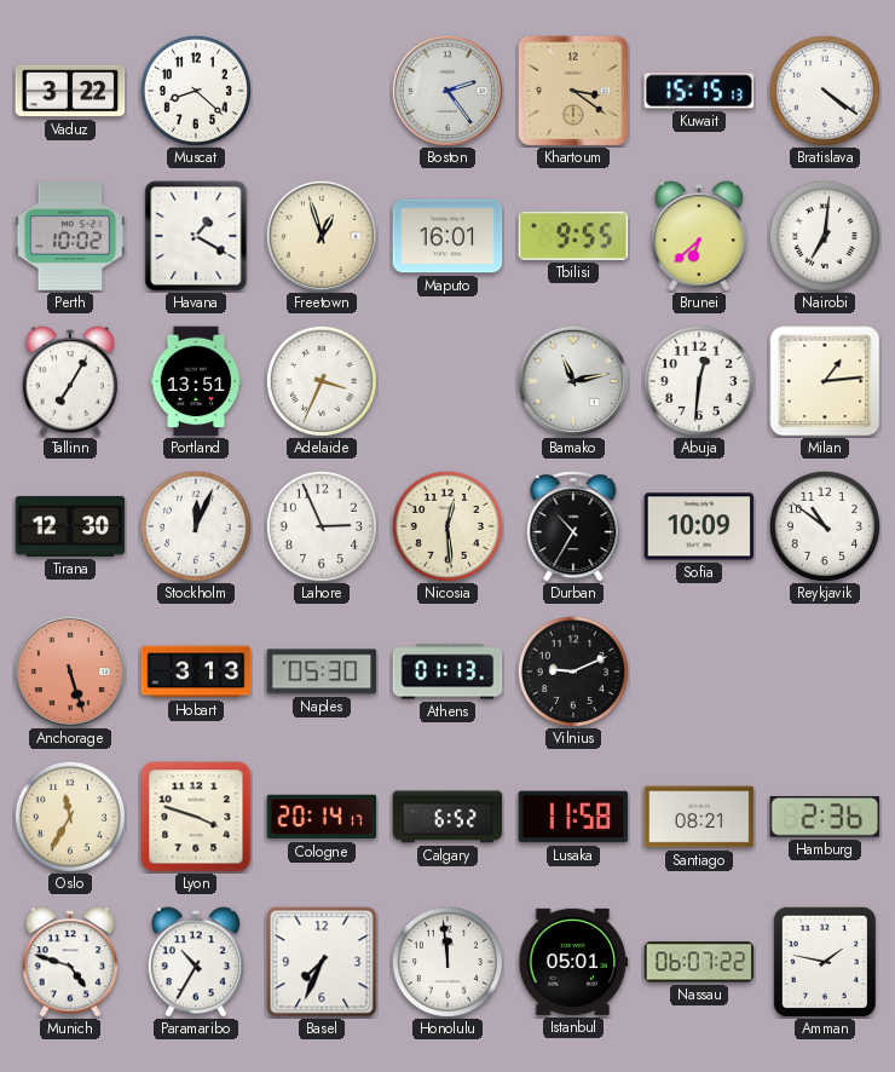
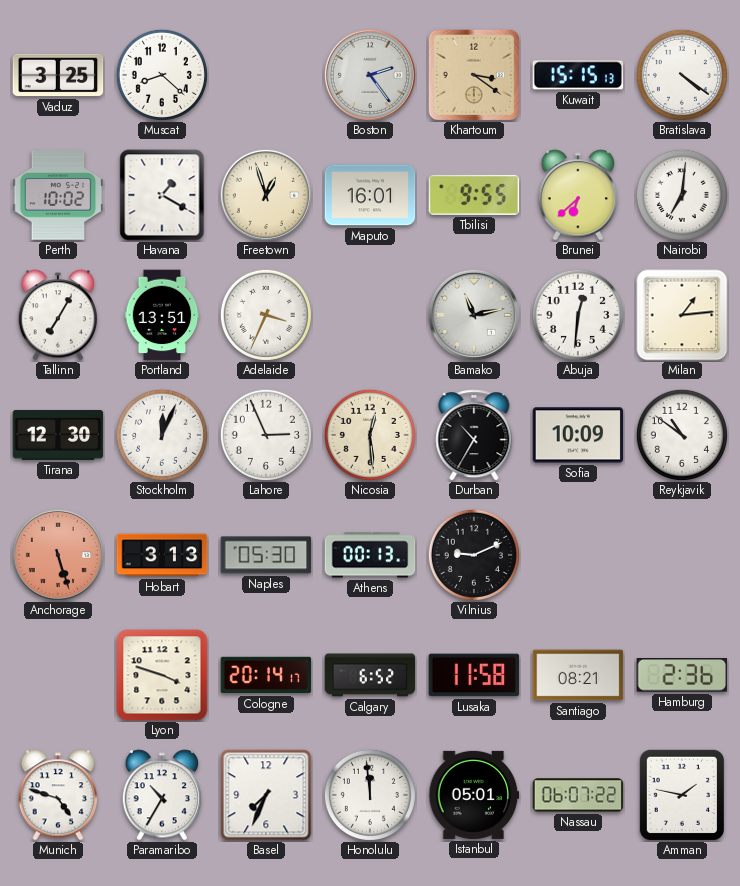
Vaduz: 3:22 -> 3:25 (58, 75)
Athens: 01:13 -> 00:13 (370, 555)
Oslo: 11:35 -> none (70, 817)
